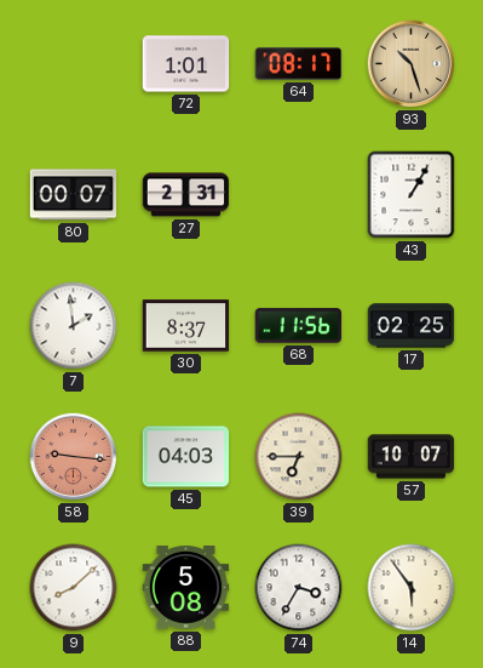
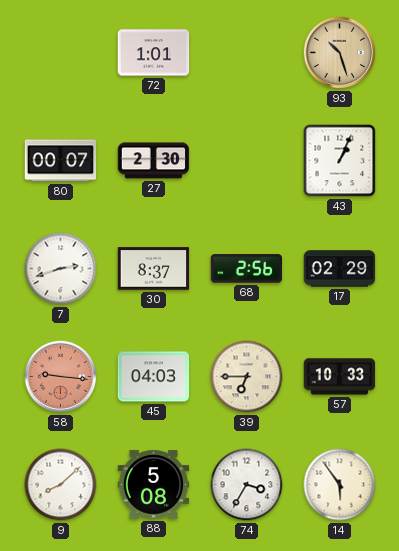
64: 08:17 -> none (299, 64)
27: 2:31 -> 2:30 (154, 161)
43: 1:05 -> 1:04 (340, 161)
7: 1:59 -> 2:42 (61, 269)
68: 11:56 -> 2:56 (247, 269)
17: 02:25 -> 02:29 (340, 269)
57: 10:07 -> 10:33 (340, 377)
